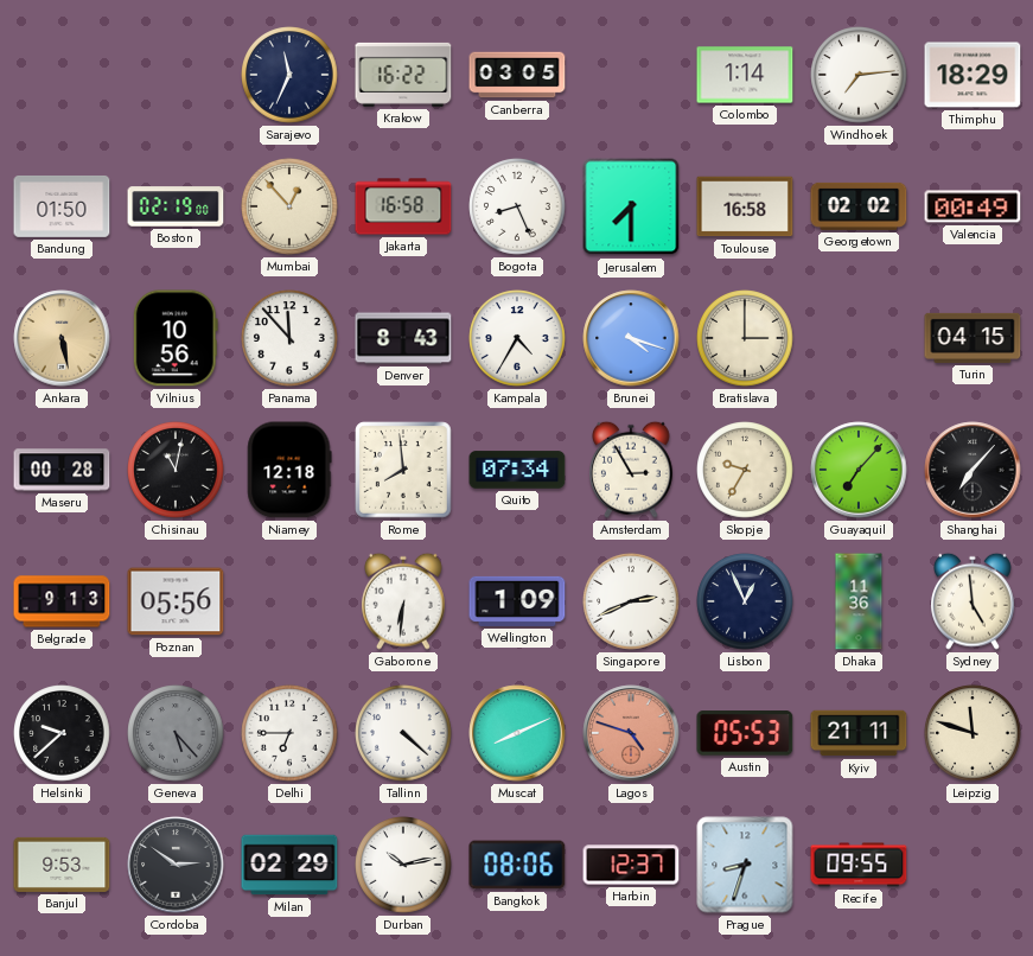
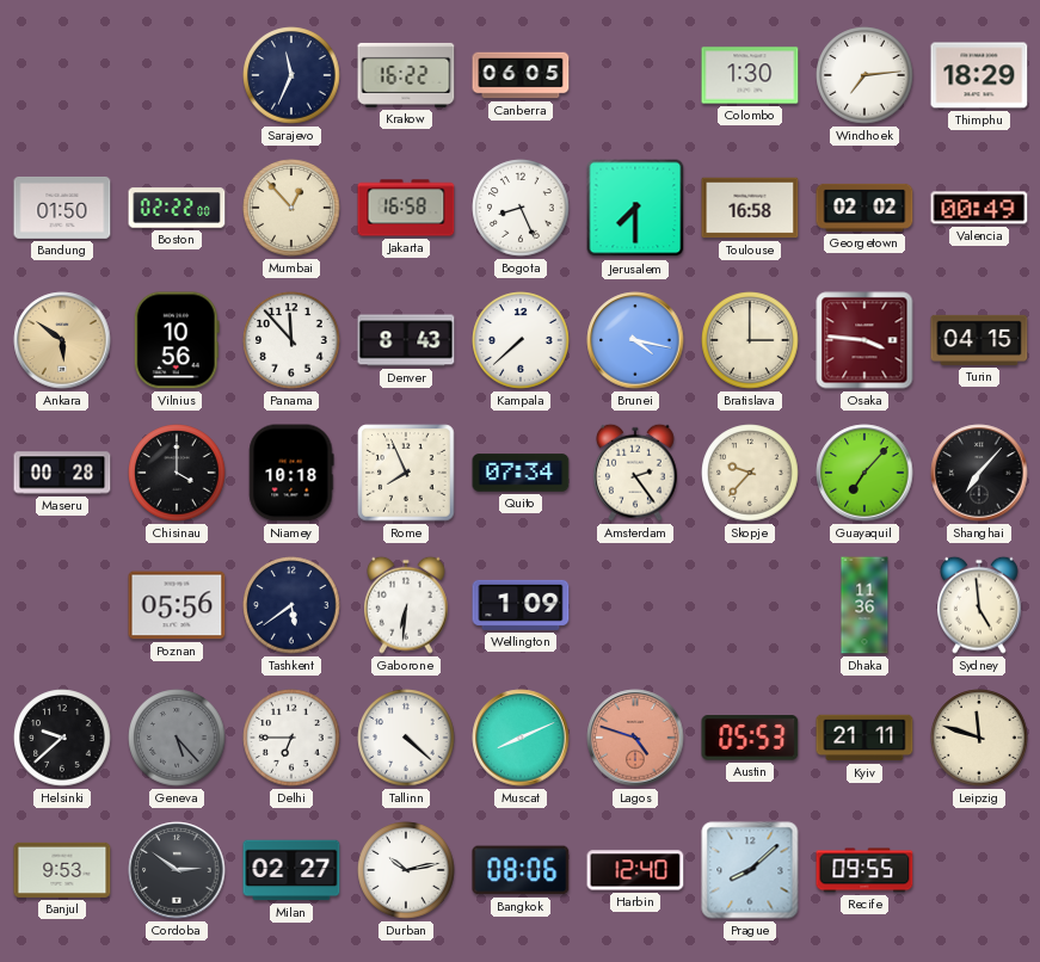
Canberra: 03:05 -> 06:05 (521, 75)
Colombo: 1:14 -> 1:30 (750, 75)
Boston: 02:19 -> 02:22 (177, 208)
Ankara: 5:28 -> 5:51 (62, 340)
Kampala: 4:35 -> 7:38 (521, 340)
Brunei: 4:18 -> 4:17 (635, 340)
Osaka: none -> 3:46 (864, 340)
Chisinau: 11:02 -> 4:00 (177, 473)
Niamey: 12:18 -> 10:18 (291, 473)
Rome: 7:59 -> 7:56 (406, 473)
Amsterdam: 2:55 -> 2:24 (636, 473)
Skopje: 9:35 -> 9:37 (750, 473)
Belgrade: 9:13 -> none (62, 601)
Tashkent: none -> 5:39 (291, 605)
Singapore: 2:41 -> none (631, 601)
Lisbon: 12:56 -> none (745, 601)
Milan: 02:29 -> 02:27 (291, 870)
Harbin: 12:37 -> 12:40 (635, 870)
Prague: 8:33 -> 8:08 (750, 870)
